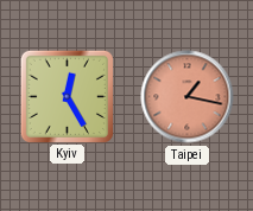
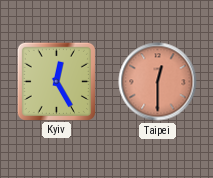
Taipei: 1:17 -> 12:30 (158, 82)
